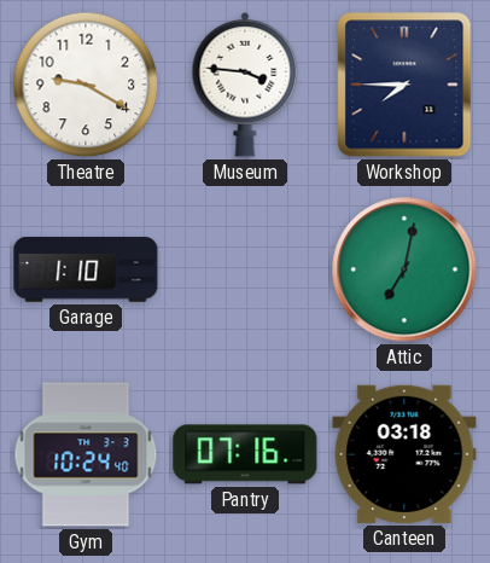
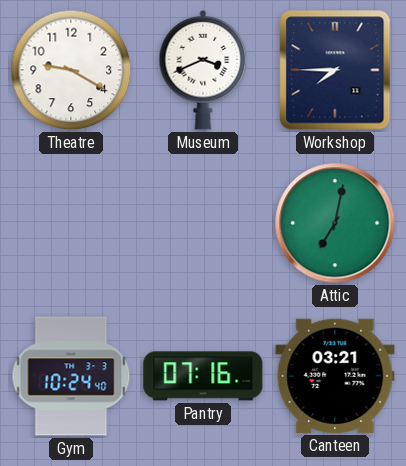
Museum: 3:46 -> 3:41 (203, 70)
Garage: 1:10 -> none (86, 269)
Canteen: 03:18 -> 03:21 (335, 376)
